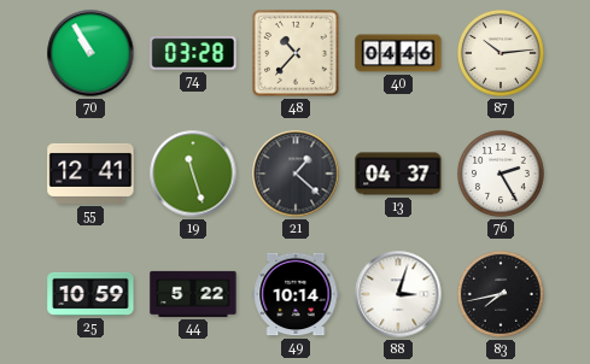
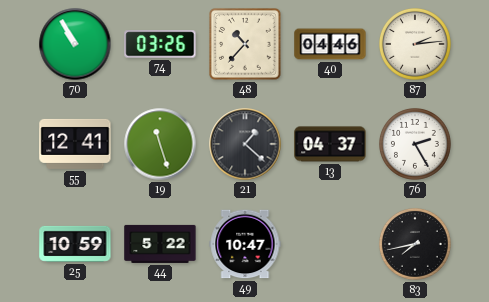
74: 03:28 -> 03:26 (160, 44)
87: 10:14 -> 2:14 (416, 45)
49: 10:14 -> 10:47 (245, 244)
88: 3:03 -> none (398, 294)
